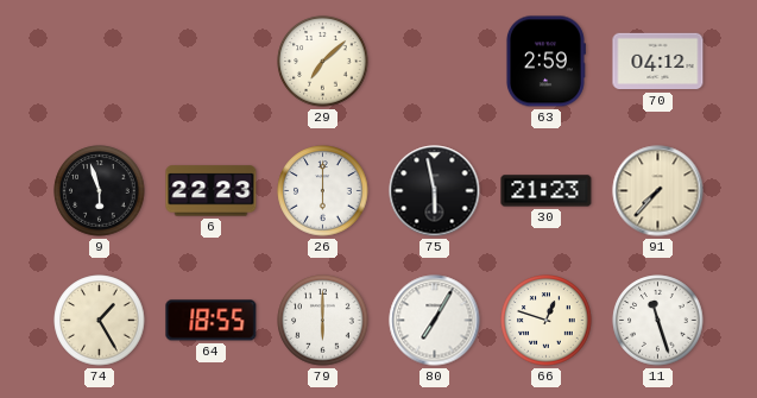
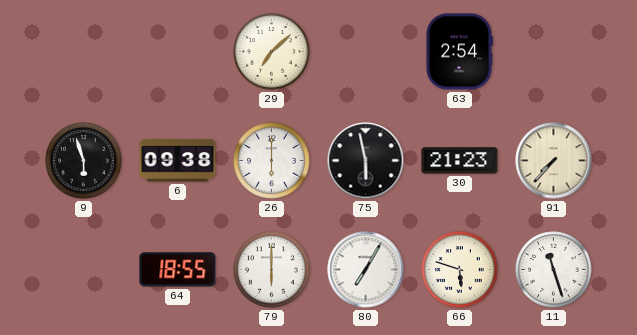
63: 2:59 -> 2:54 (459, 52)
70: 04:12 -> none (658, 62)
6: 22:23 -> 09:38 (178, 161)
74: 1:25 -> none (100, 321)
66: 12:48 -> 5:48 (460, 270)
